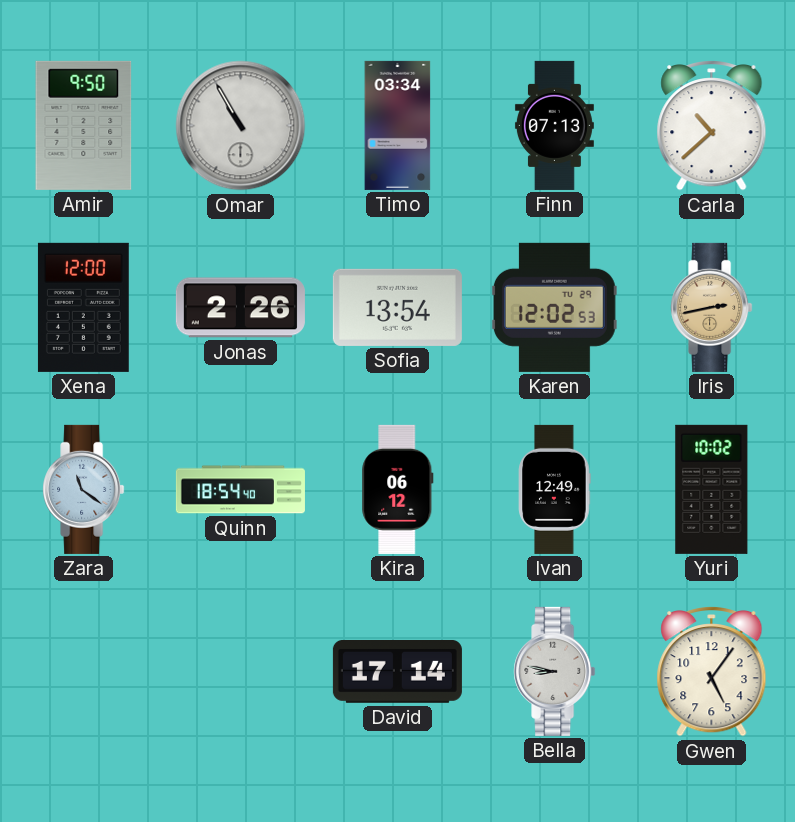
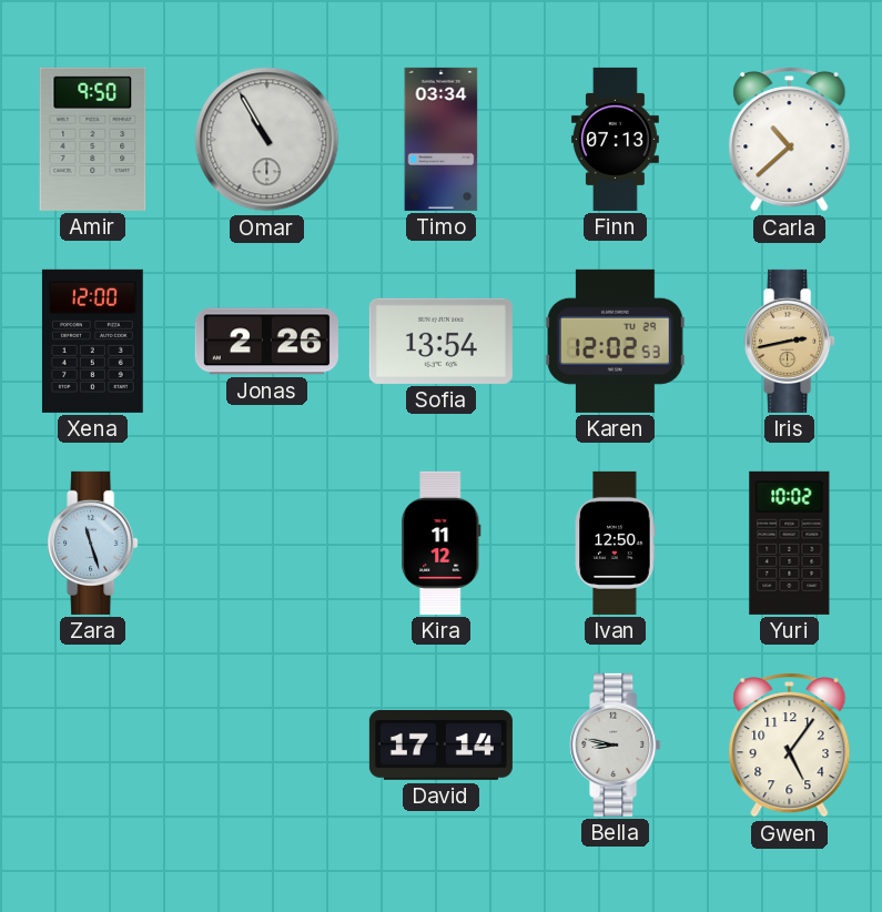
Zara: 11:21 -> 11:27 (93, 543)
Quinn: 18:54 -> none (240, 490)
Kira: 06:12 -> 11:12 (442, 543)
Ivan: 12:49 -> 12:50 (616, 543)
